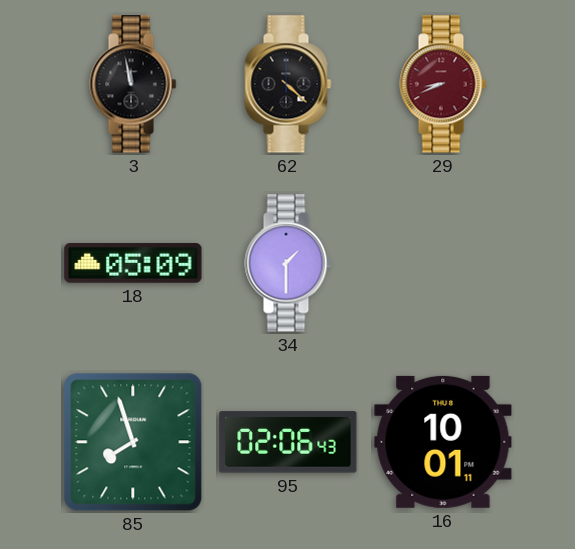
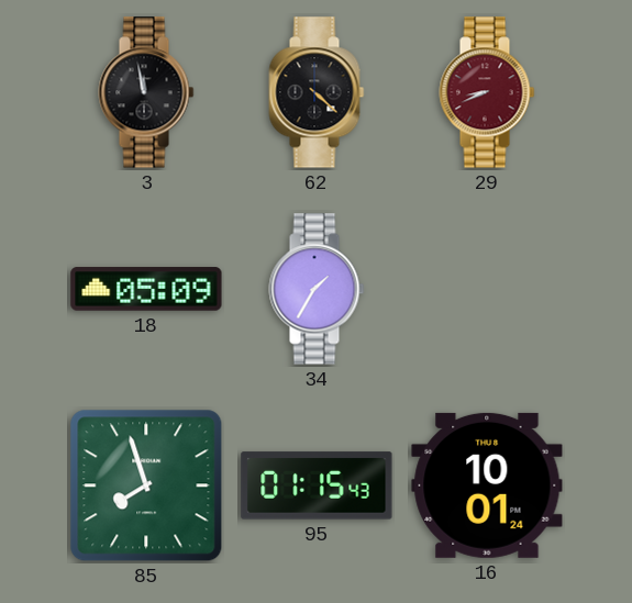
34: 1:30 -> 1:35 (317, 289)
95: 02:06 -> 01:15 (317, 485)
16: 10:01:11 -> 10:01:24 (487, 485)
